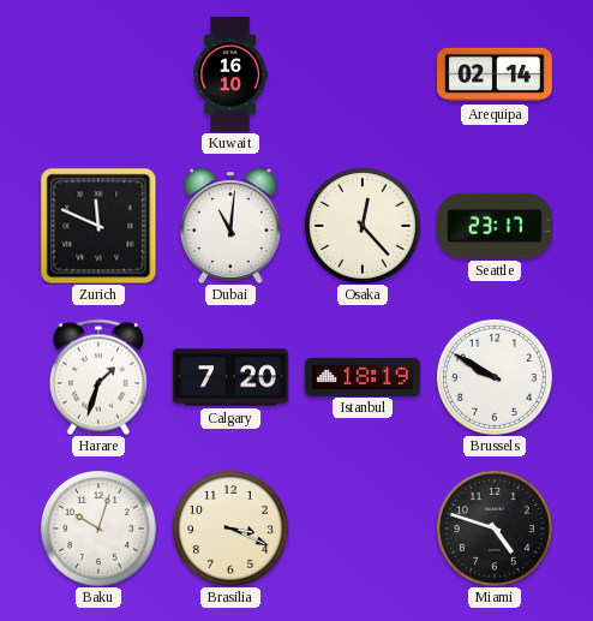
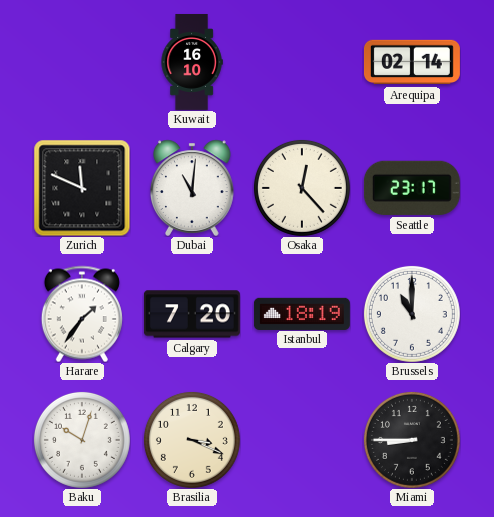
Harare: 1:33 -> 1:36 (82, 314)
Brussels: 9:50 -> 11:00 (412, 314)
Miami: 4:48 -> 8:45 (412, 440)
